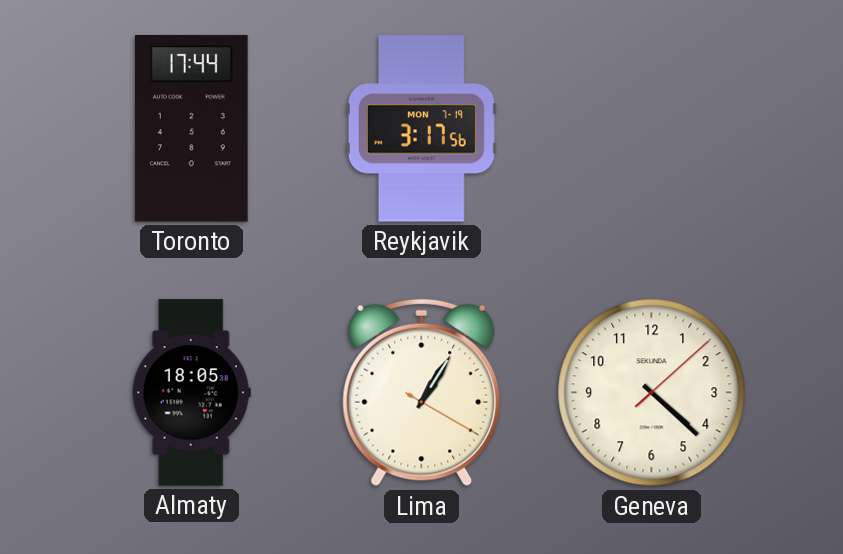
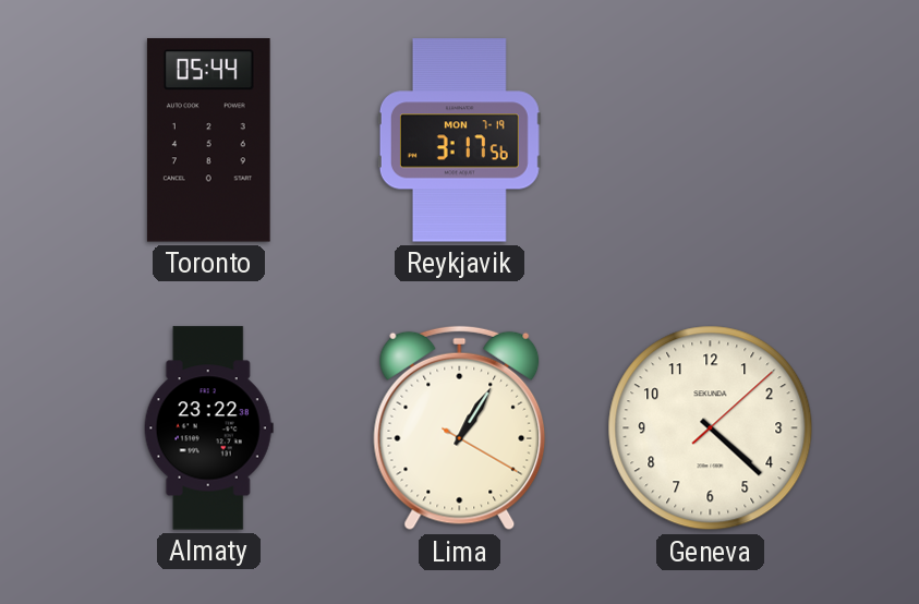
Toronto: 17:44 -> 05:44 (208, 141)
Almaty: 18:05 -> 23:22 (208, 428)
